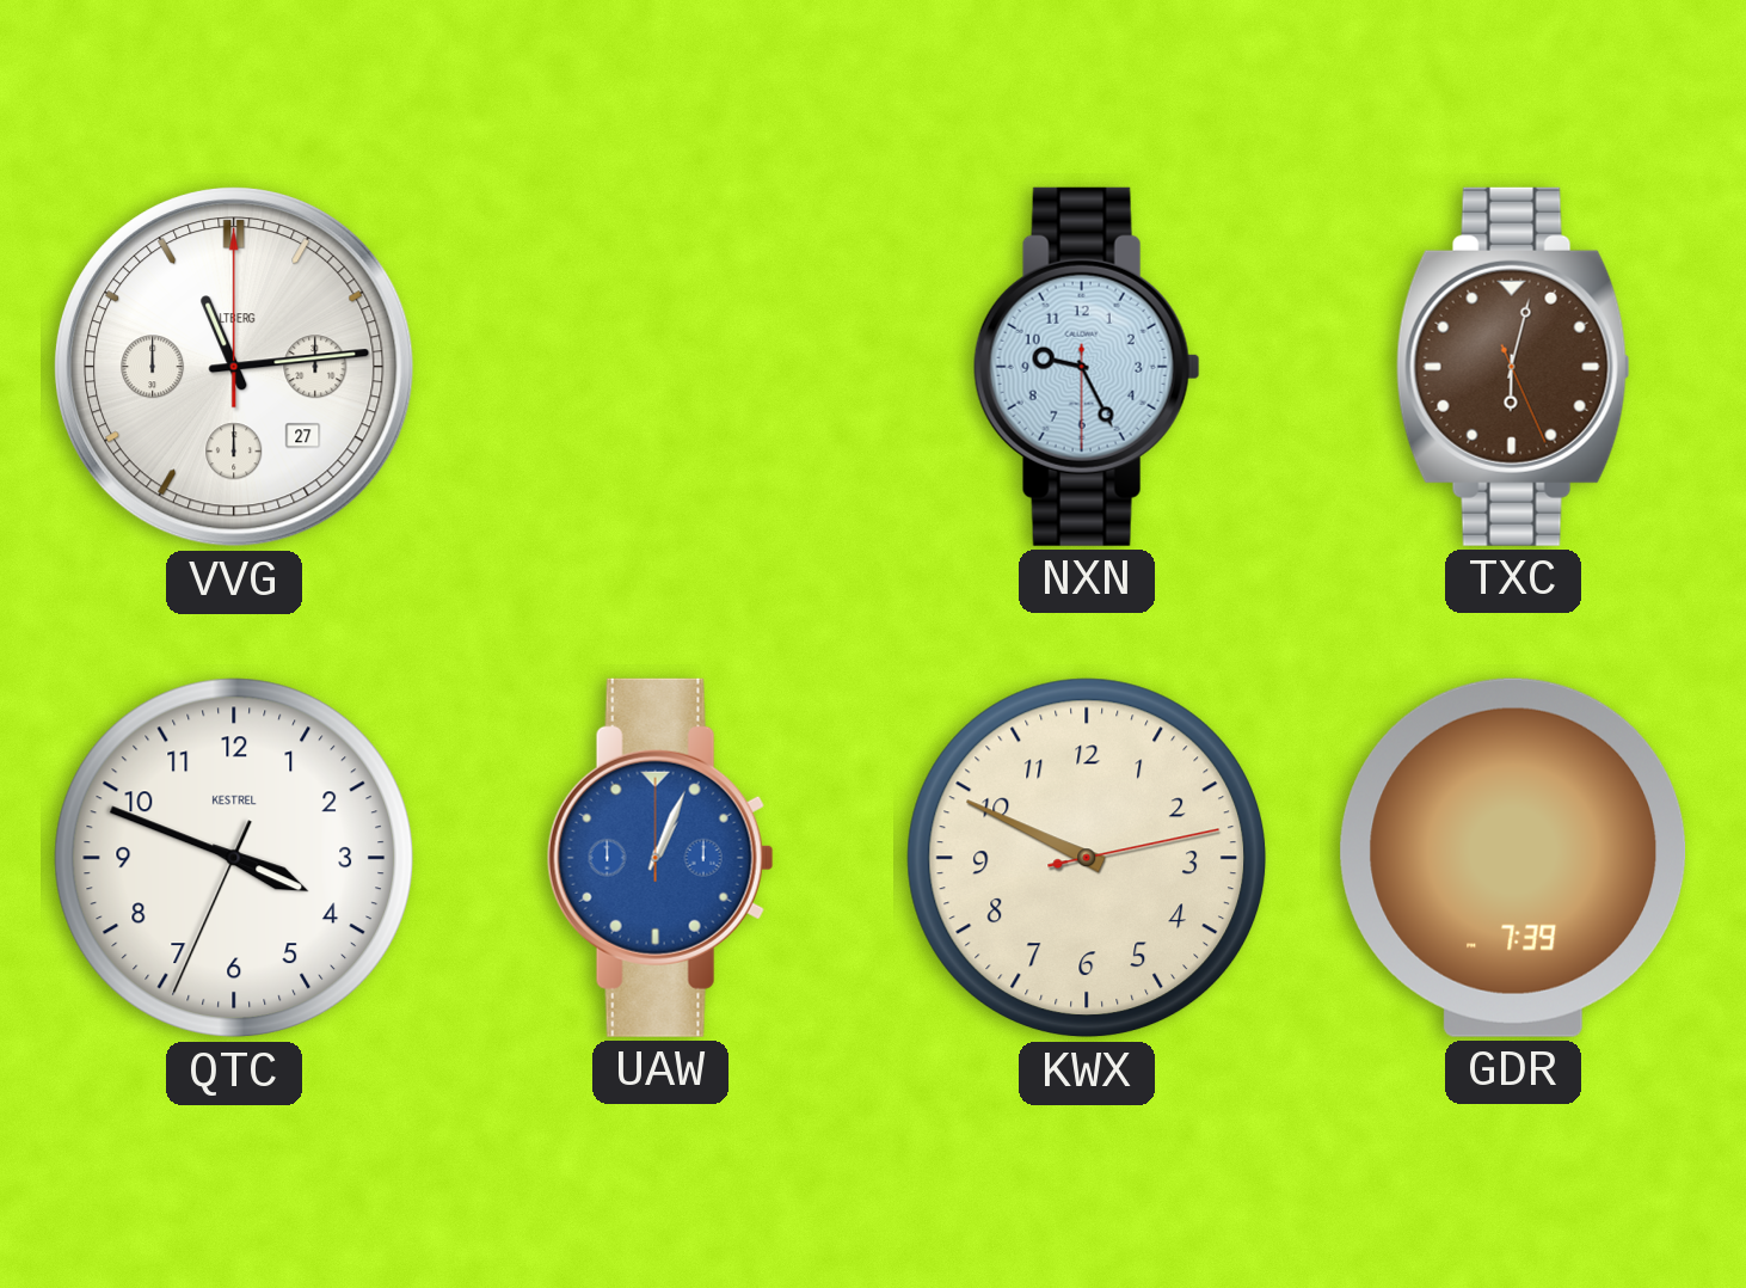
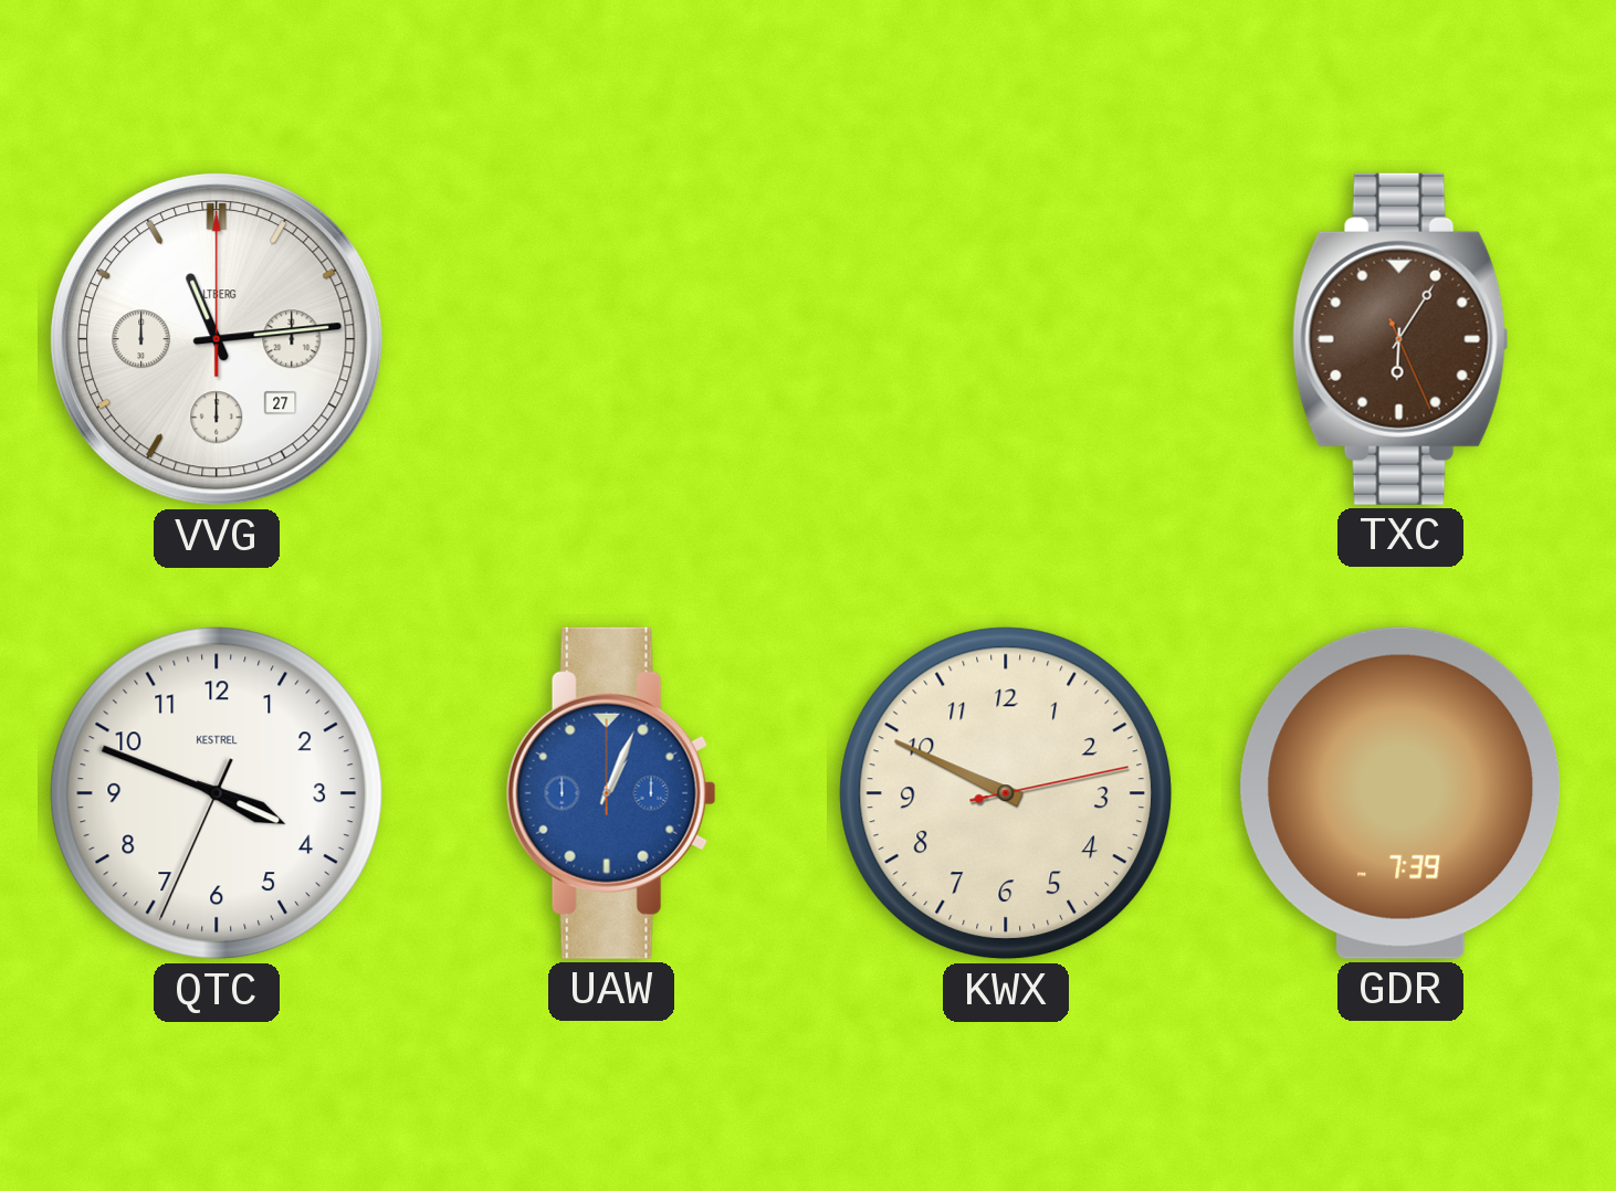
NXN: 9:25 -> none (1087, 367)
TXC: 6:02 -> 6:05 (1400, 339)
